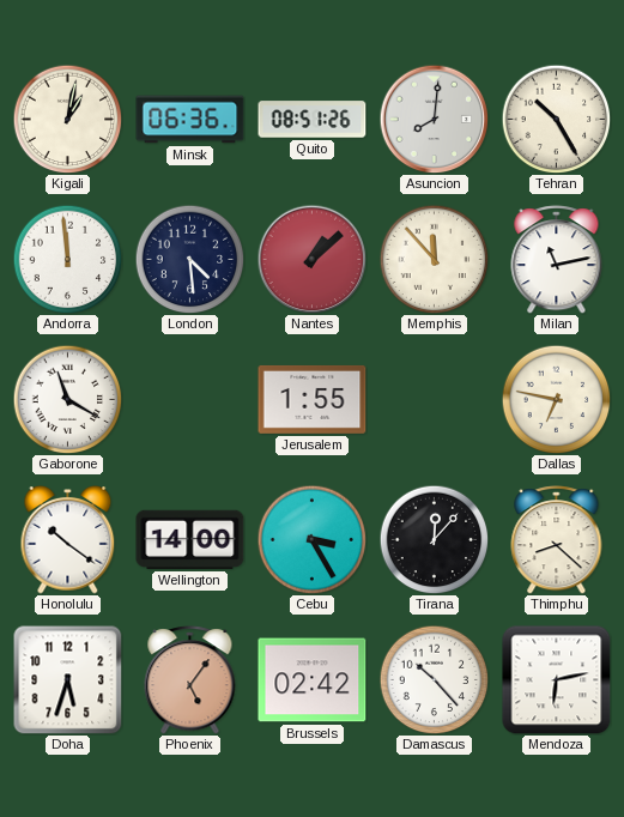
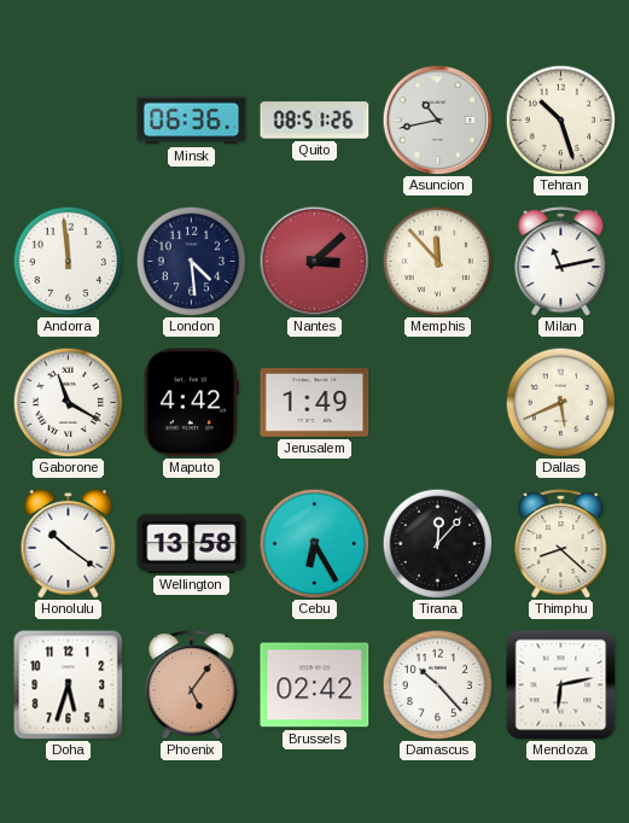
Kigali: 1:02 -> none (67, 119)
Asuncion: 8:01 -> 10:43 (437, 119)
Tehran: 10:25 -> 10:27 (560, 119)
Nantes: 1:08 -> 3:08 (314, 261)
Maputo: none -> 4:42 (191, 403)
Jerusalem: 1:55 -> 1:49 (315, 402)
Dallas: 6:47 -> 5:41 (560, 402)
Wellington: 14:00 -> 13:58 (192, 543)
Cebu: 3:25 -> 6:25 (314, 543)
